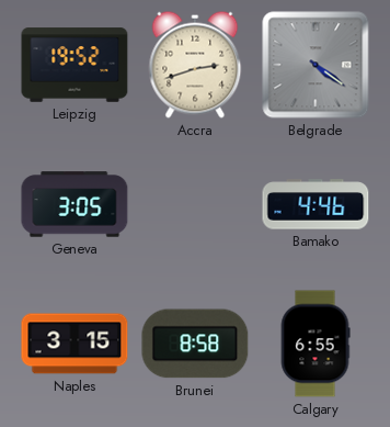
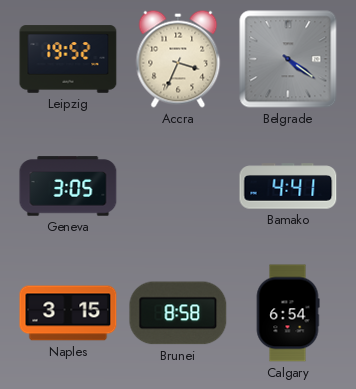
Accra: 2:42 -> 3:34 (178, 59)
Bamako: 4:46 -> 4:41 (288, 186)
Calgary: 6:55 -> 6:54 (288, 313)
